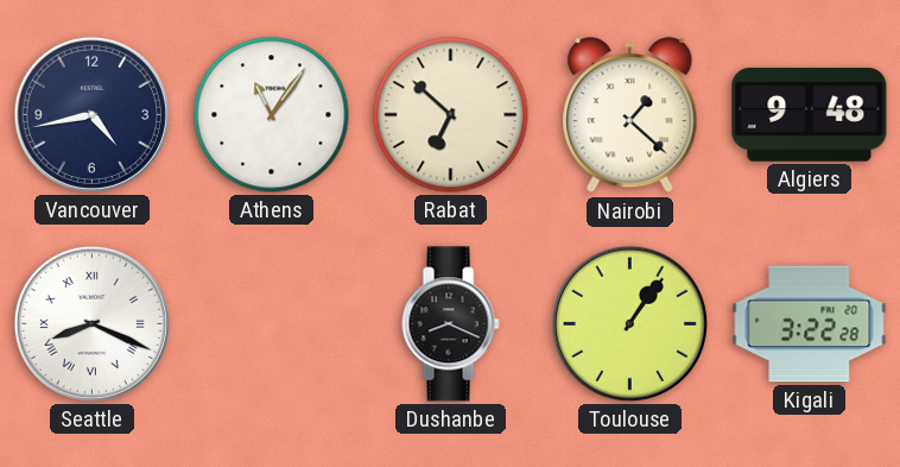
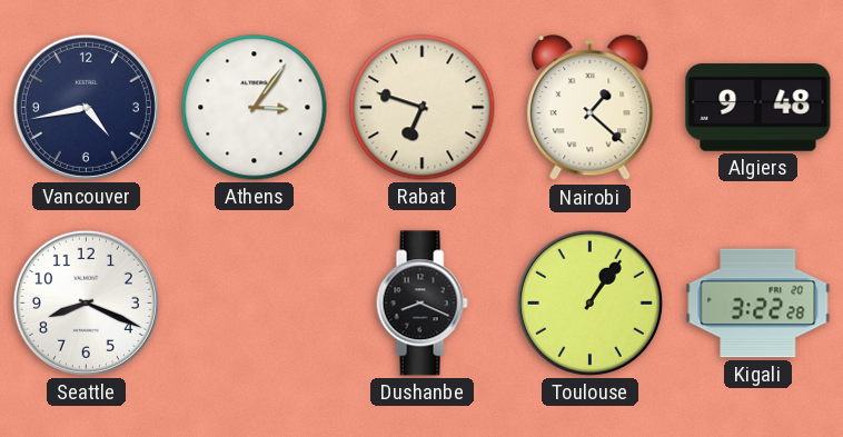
Athens: 11:06 -> 3:06 (255, 108)
Rabat: 6:52 -> 6:48 (423, 108)
Seattle numerals: Roman -> Arabic (86, 302)
